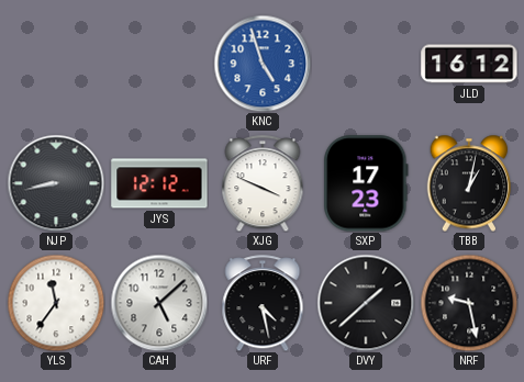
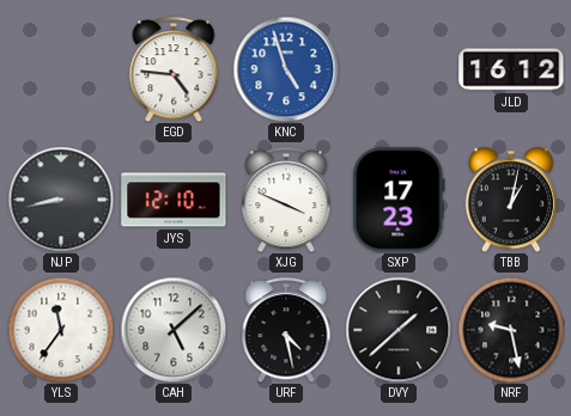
EGD: none -> 4:46 (174, 69)
JYS: 12:12 -> 12:10 (174, 200)
